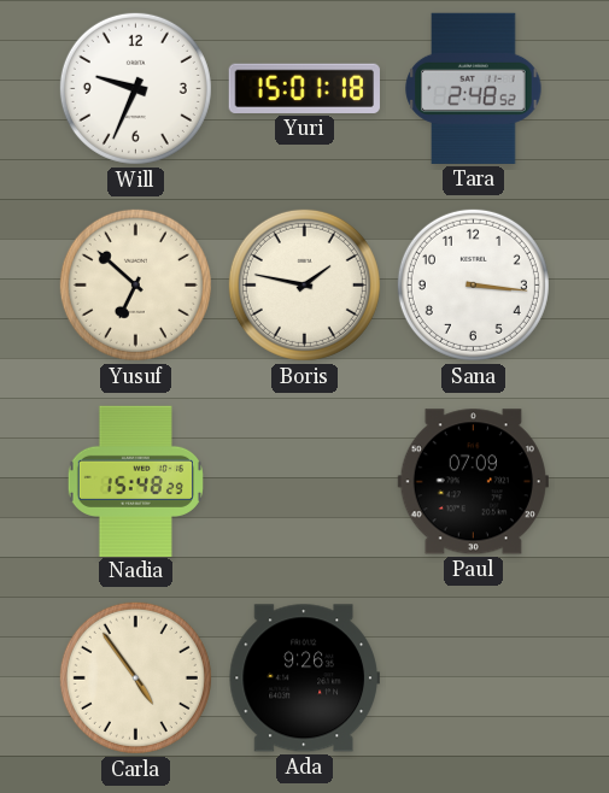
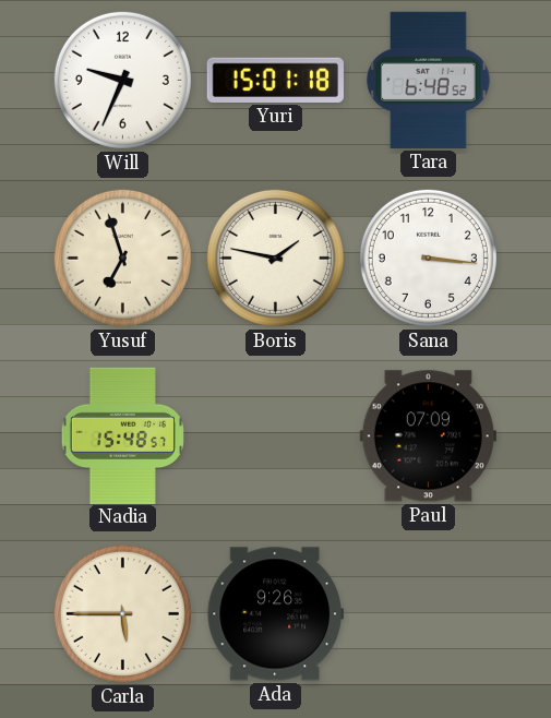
Tara: 2:48 -> 6:48 (429, 80)
Yusuf: 6:52 -> 6:57 (122, 258)
Nadia: 15:48:29 -> 15:48:57 (122, 435)
Carla: 4:54 -> 5:45 (122, 613)
